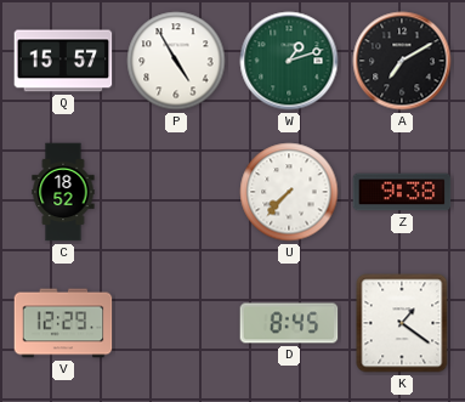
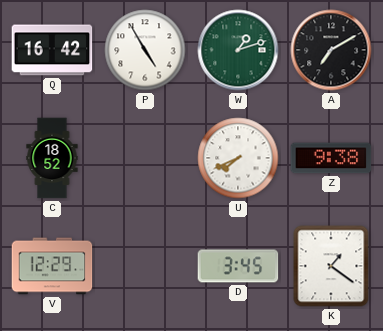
Q: 15:57 -> 16:42 (52, 50)
U: 7:37 -> 7:41 (238, 158)
D: 8:45 -> 3:45 (238, 266)
